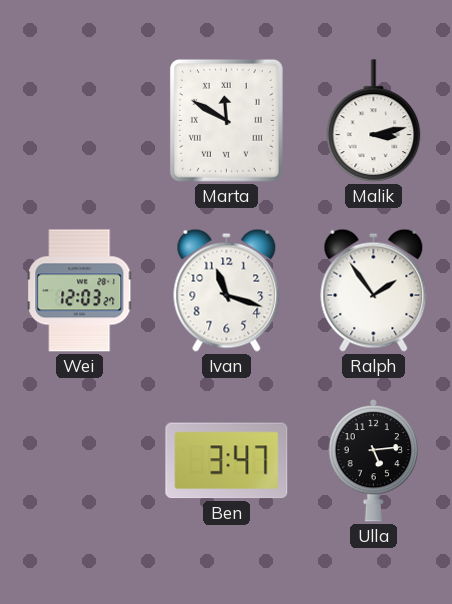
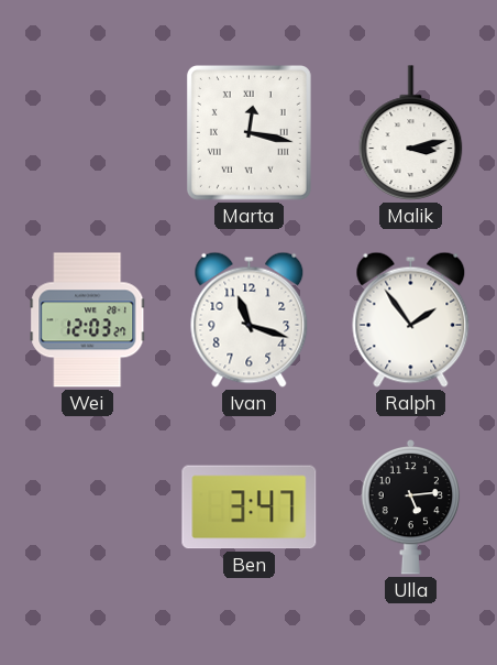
Marta: 11:50 -> 12:17 (248, 132)
